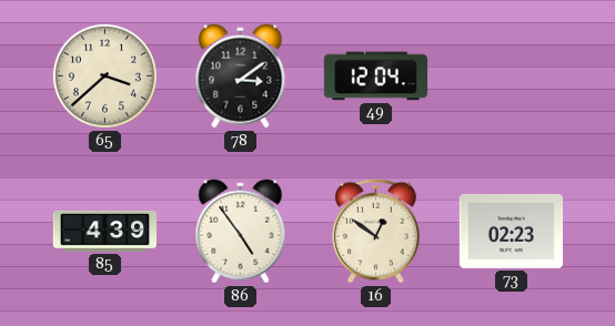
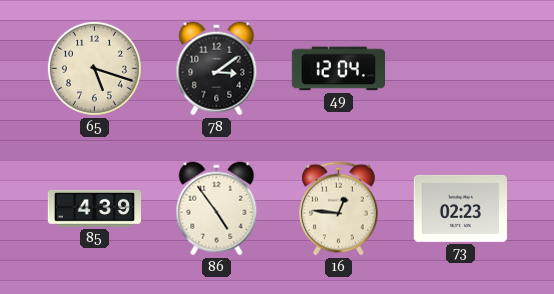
65: 3:38 -> 5:18 (94, 68)
16: 12:51 -> 12:46 (339, 209)
